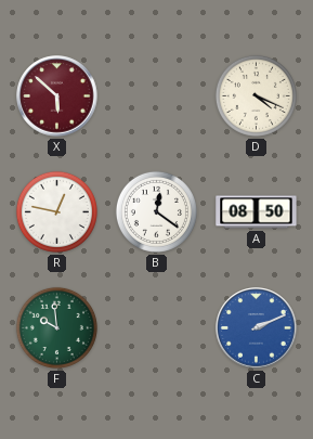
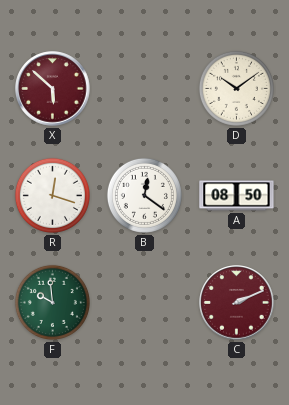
D: 4:19 -> 10:09 (236, 88)
R: 12:47 -> 12:18 (52, 195)
C dial: blue -> burgundy (237, 303)
